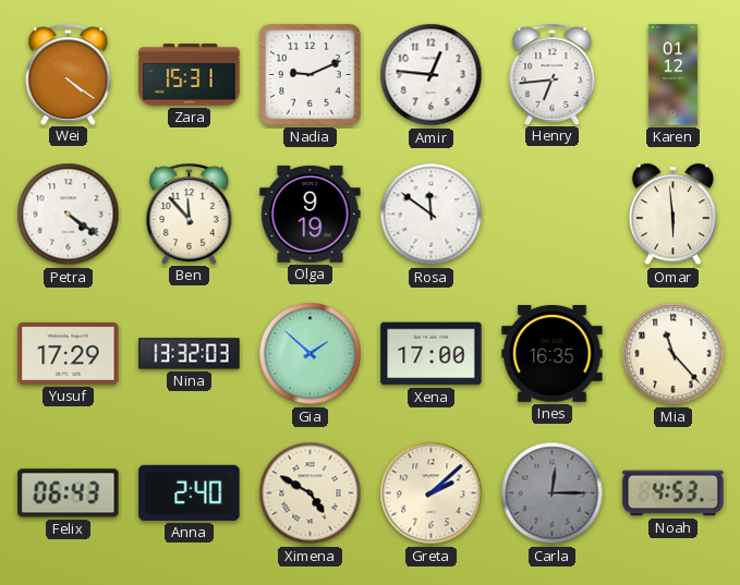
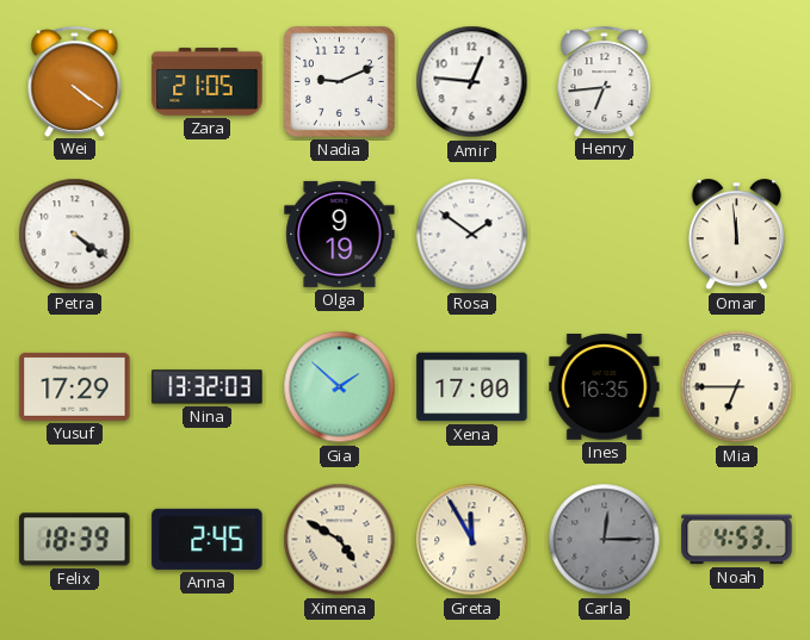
Zara: 15:31 -> 21:05 (208, 82)
Karen: 01:12 -> none (674, 75)
Ben: 11:53 -> none (190, 214)
Rosa: 11:51 -> 1:51 (472, 235)
Omar: 5:59 -> 11:59 (736, 235)
Mia: 11:23 -> 6:45 (737, 387)
Felix: 06:43 -> 18:39 (75, 540)
Anna: 2:40 -> 2:45 (208, 539)
Greta: 2:08 -> 11:55 (472, 540)
